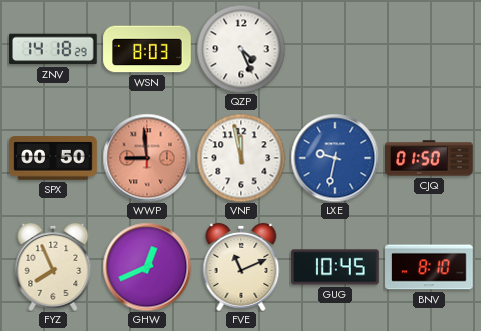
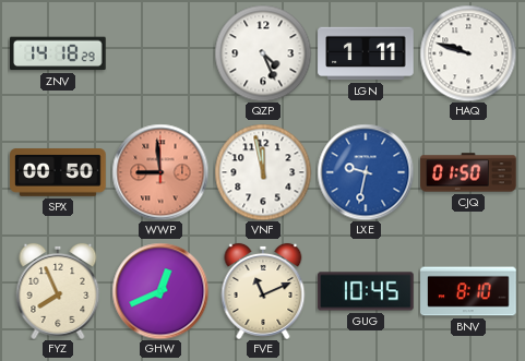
WSN: 8:03 -> none (147, 49)
LGN: none -> 1:11 (366, 53)
HAQ: none -> 9:48 (468, 53)
